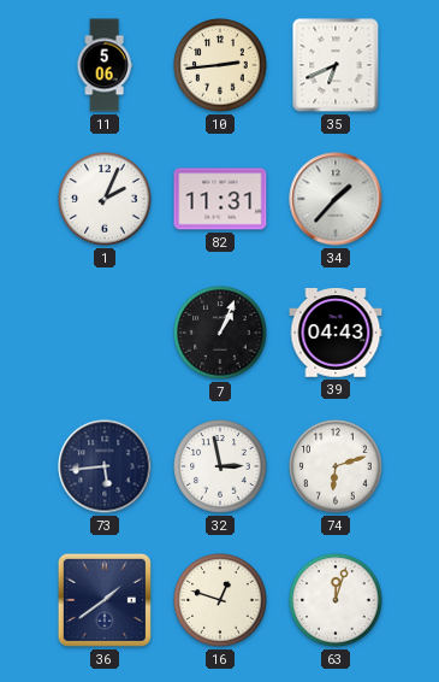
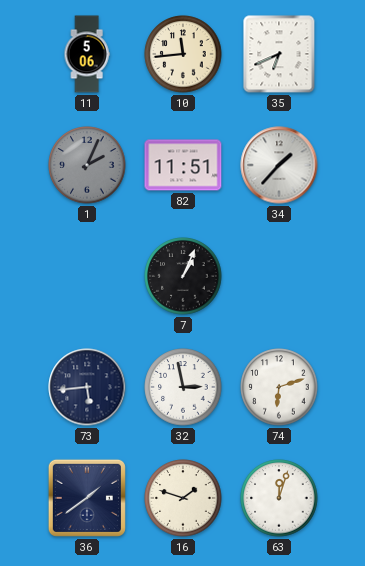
10: 2:44 -> 11:44 (183, 54)
1 dial: white -> grey (87, 165)
82: 11:31 -> 11:51 (183, 165)
39: 04:43 -> none (336, 334)
16: 12:48 -> 1:48 (183, 498)
